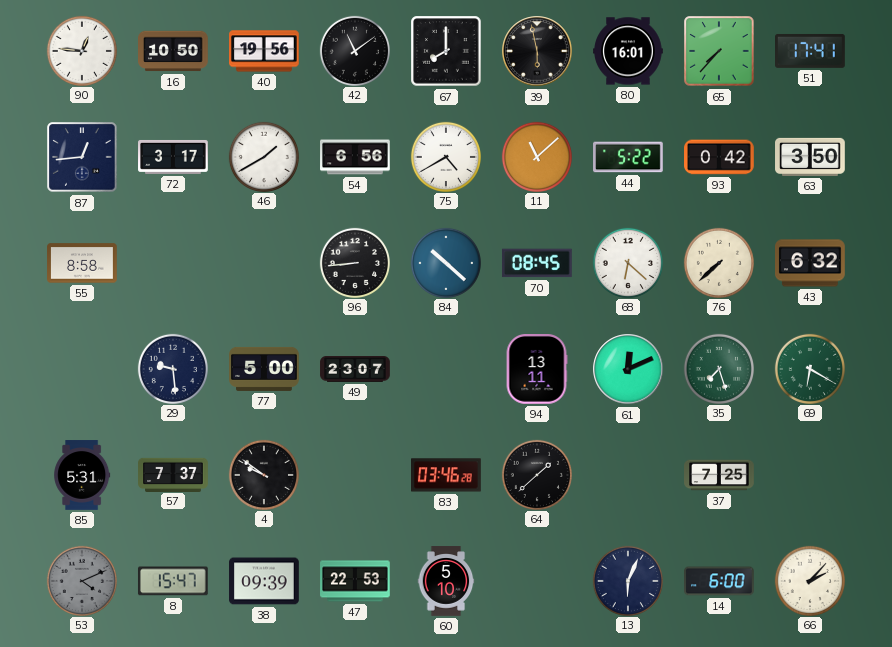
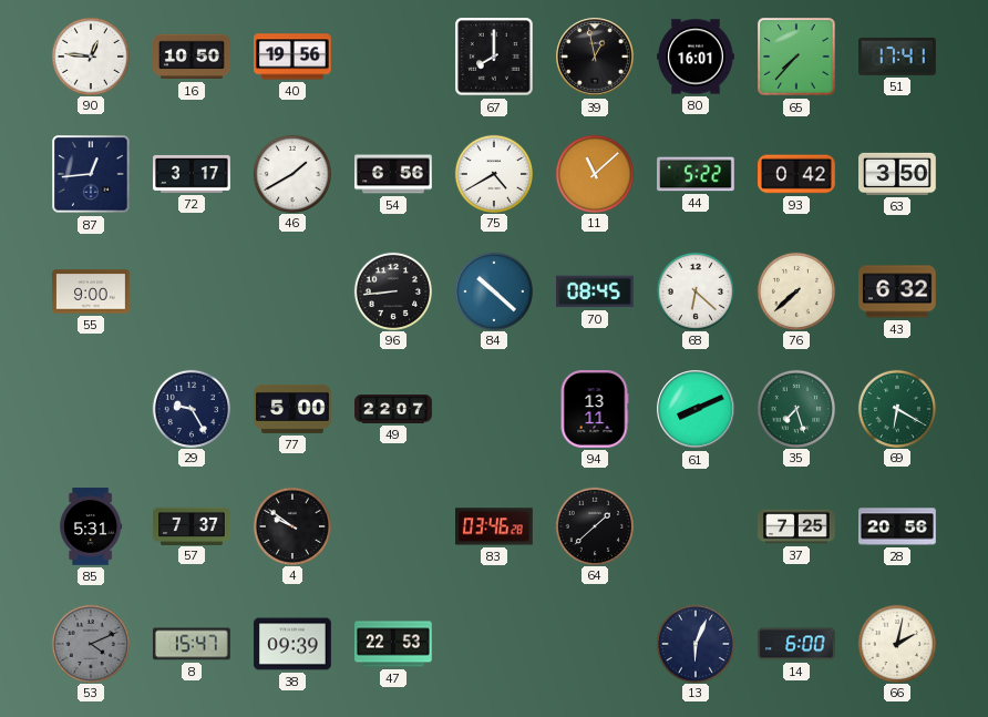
42: 11:09 -> none (354, 50)
39: 5:58 -> 12:58 (595, 57)
55: 8:58 -> 9:00 (91, 291)
29: 9:29 -> 9:25 (191, 408)
49: 23:07 -> 22:07 (393, 410)
61: 12:11 -> 8:11 (696, 409)
28: none -> 20:56 (897, 526)
60: 5:10 -> none (446, 581)
66: 2:07 -> 2:02 (896, 643)
